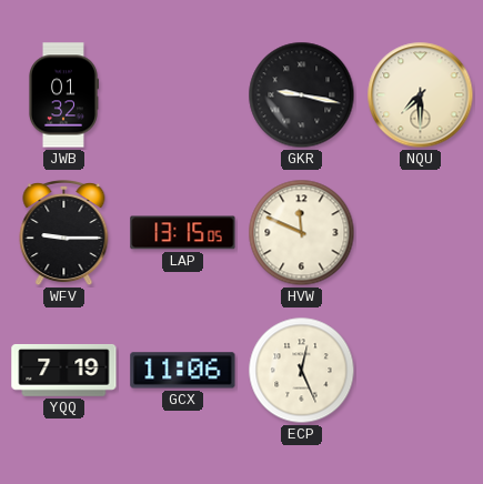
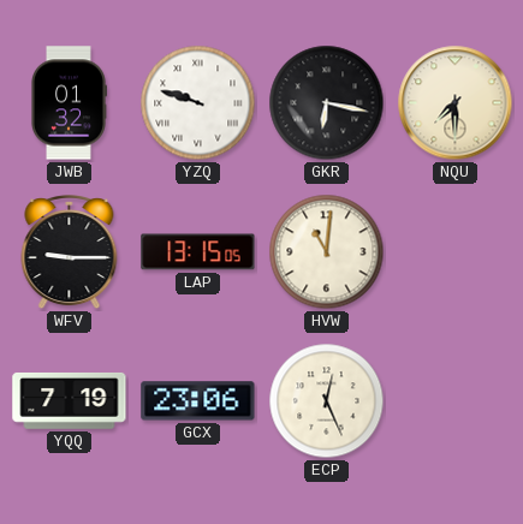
YZQ: none -> 9:48 (198, 103)
GKR: 9:17 -> 6:17 (327, 103)
HVW: 11:49 -> 11:01 (327, 252)
GCX: 11:06 -> 23:06 (198, 401)
